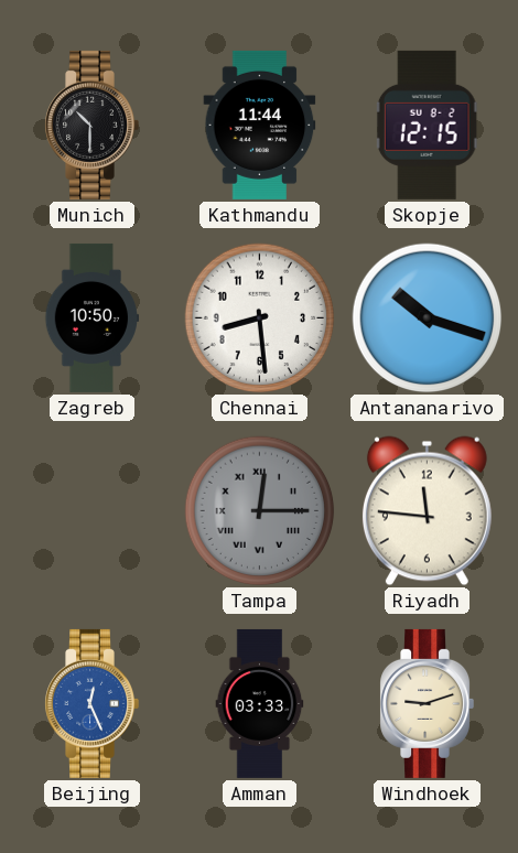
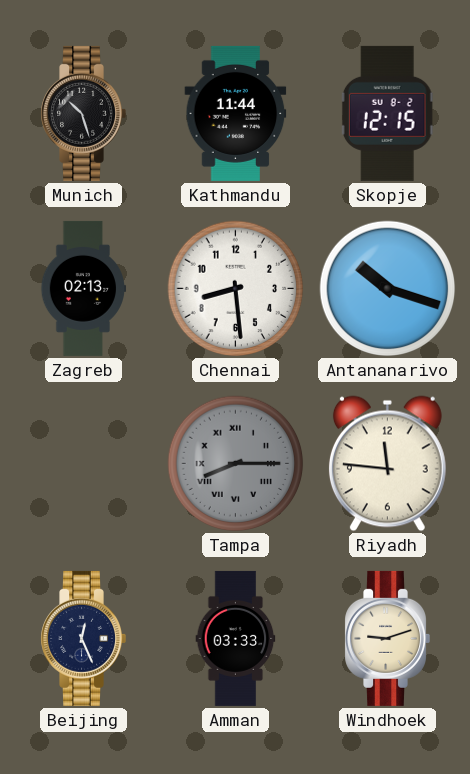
Munich: 10:30 -> 10:27 (83, 113)
Zagreb: 10:50 -> 02:13 (84, 288)
Tampa: 12:15 -> 8:15 (236, 464)
Beijing dial: blue -> navy (83, 638)
